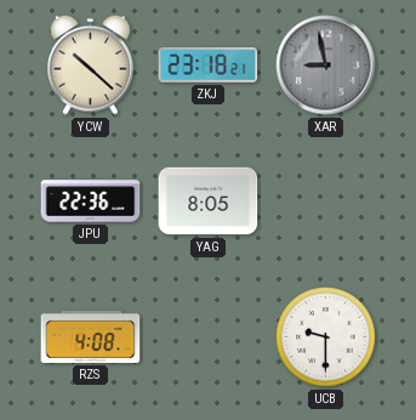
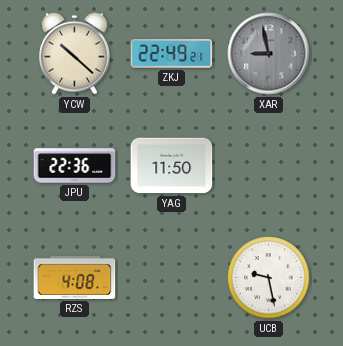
ZKJ: 23:18 -> 22:49 (172, 53)
YAG: 8:05 -> 11:50 (172, 166)
UCB: 9:30 -> 9:28 (269, 278)
